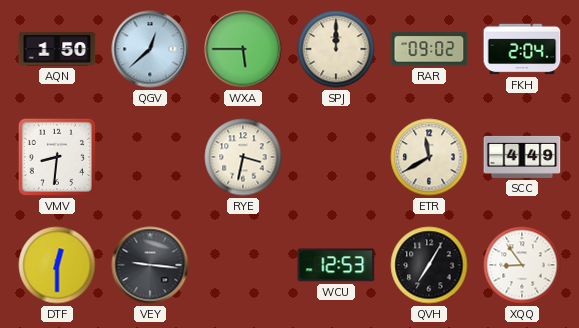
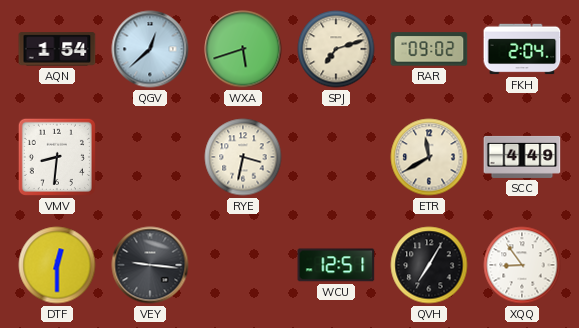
AQN: 1:50 -> 1:54 (57, 49)
WXA: 5:45 -> 5:42 (243, 49)
SPJ: 12:00 -> 7:12 (336, 49)
WCU: 12:53 -> 12:51 (336, 265)
